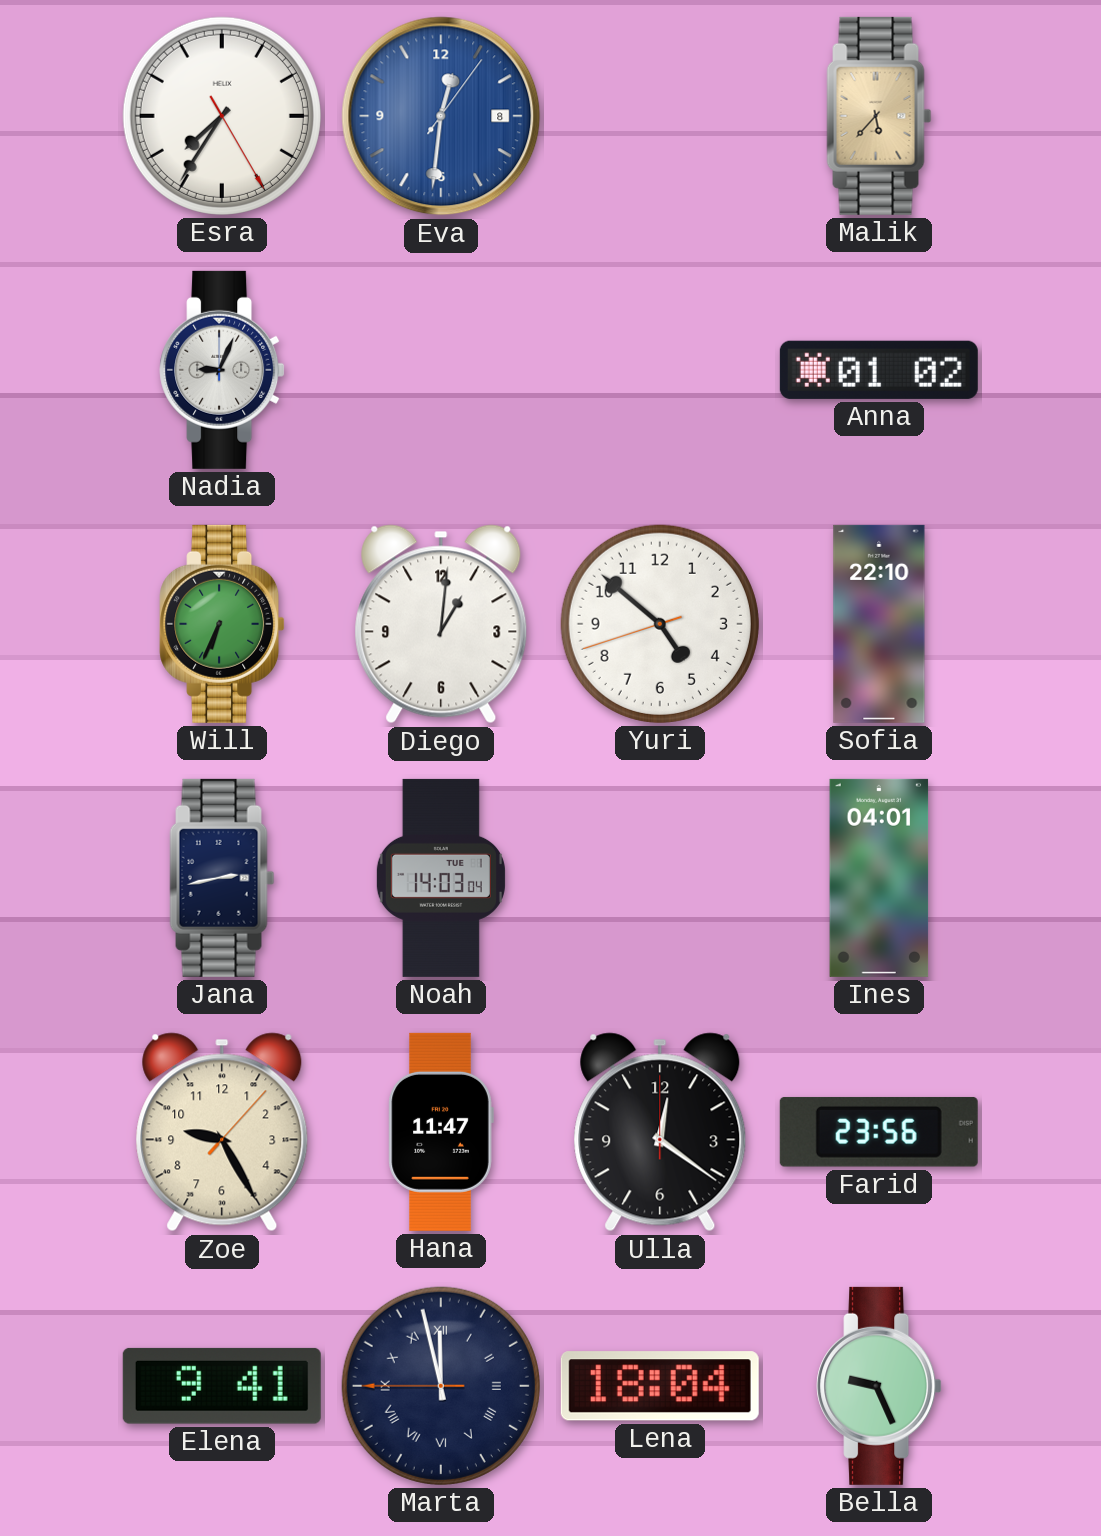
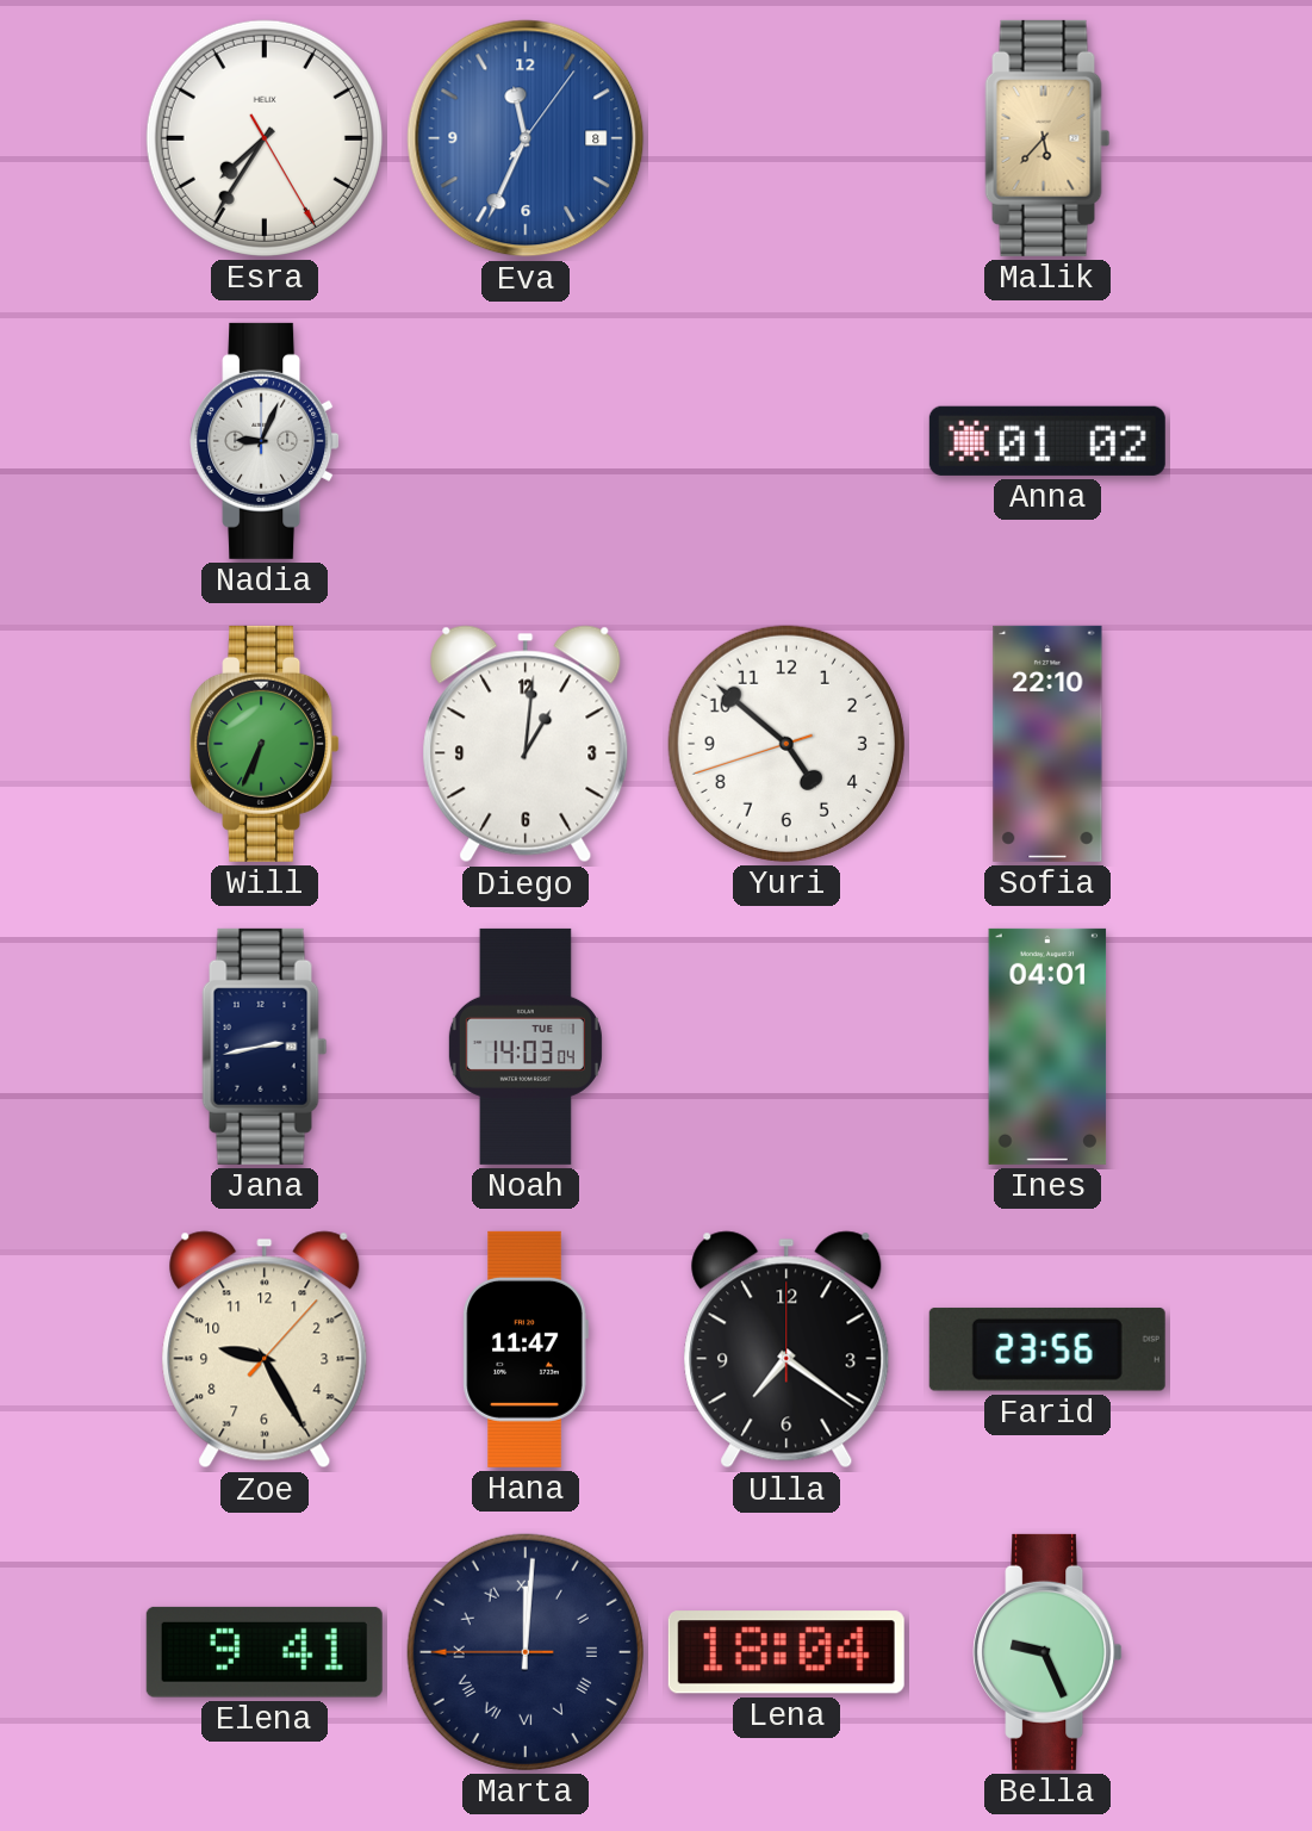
Eva: 12:31 -> 11:34 (526, 138)
Ulla: 12:21 -> 7:21 (786, 1349)
Marta: 11:57 -> 12:00 (526, 1652)
